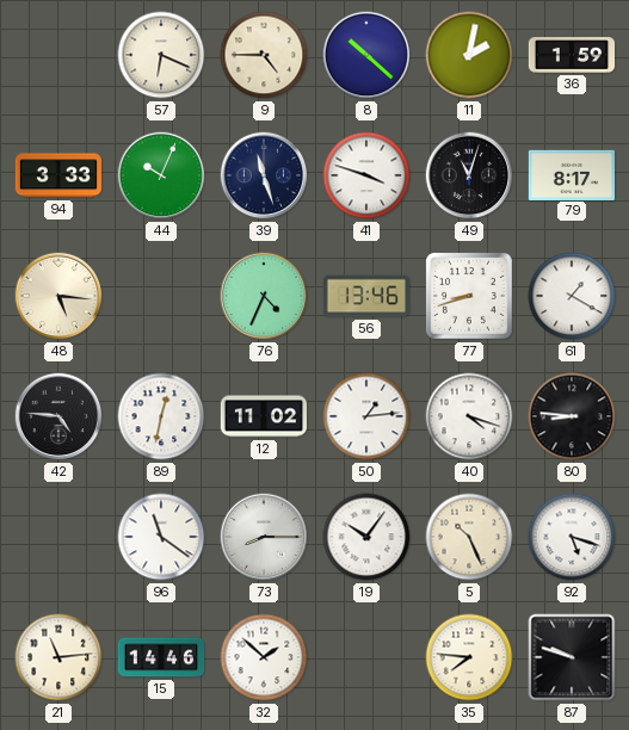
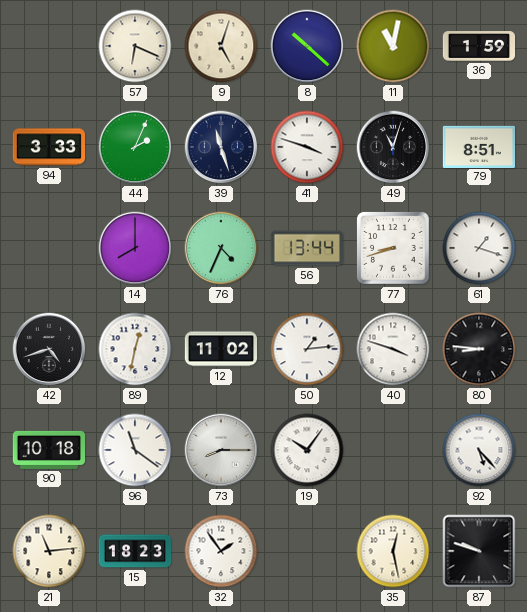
9: 4:45 -> 5:03 (221, 46)
11: 2:02 -> 11:02 (393, 46)
44: 10:04 -> 2:04 (135, 147)
79: 8:17 -> 8:51 (478, 146)
48: 5:16 -> none (58, 296)
14: none -> 8:00 (135, 248)
56: 13:46 -> 13:44 (306, 248)
61: 1:20 -> 1:18 (479, 248)
42: 4:46 -> 4:42 (49, 349)
40: 4:18 -> 3:48 (393, 349)
90: none -> 10:18 (48, 450)
5: 10:26 -> none (469, 537)
92: 5:18 -> 5:23 (479, 450)
15: 14:46 -> 18:23 (135, 551)
32: 1:52 -> 1:54 (221, 551)
35: 7:46 -> 12:28 (393, 551)
